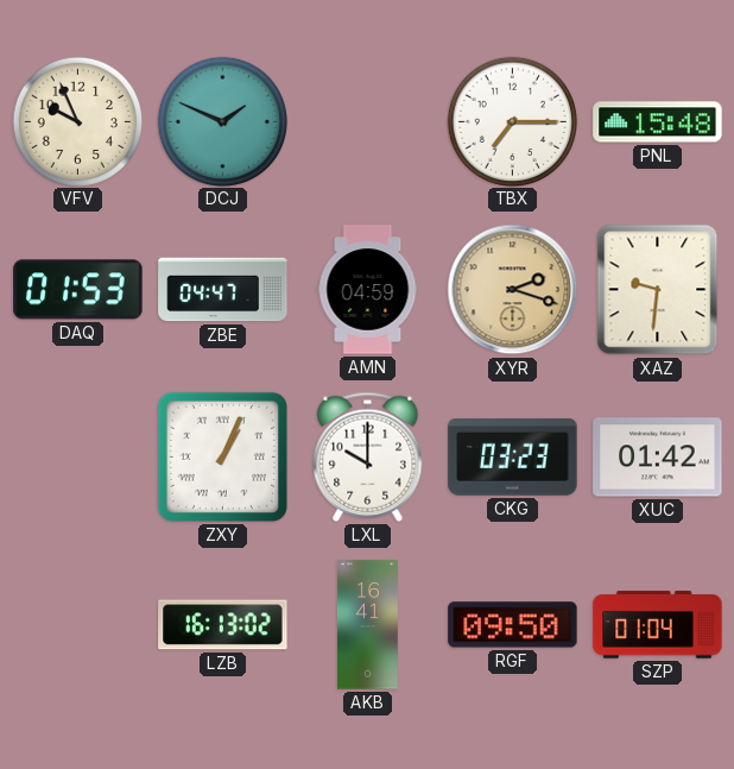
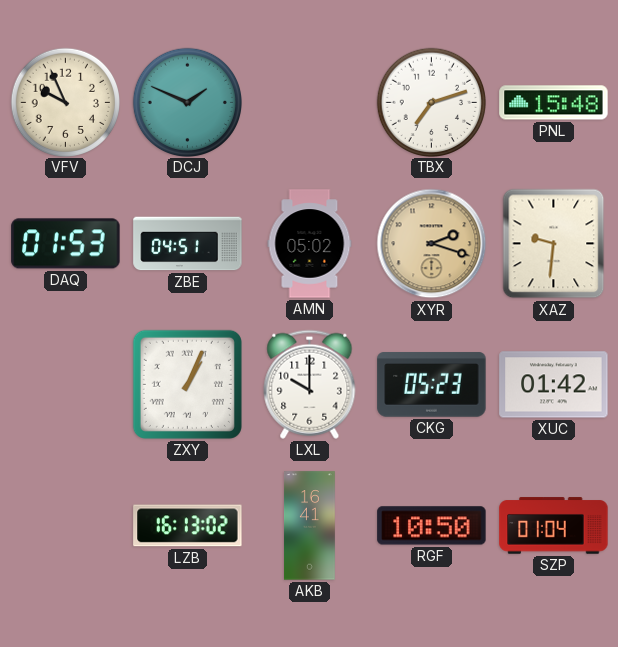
TBX: 7:15 -> 7:12 (431, 102)
ZBE: 04:47 -> 04:51 (188, 244)
AMN: 04:59 -> 05:02 (310, 244)
CKG: 03:23 -> 05:23 (432, 385)
RGF: 09:50 -> 10:50 (432, 526)
